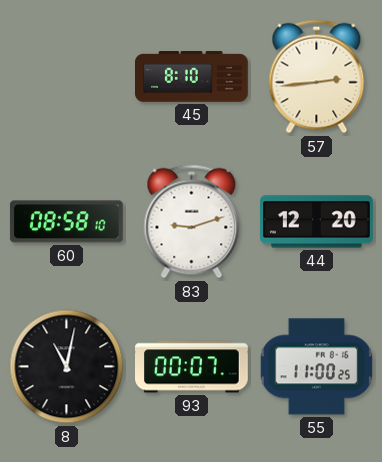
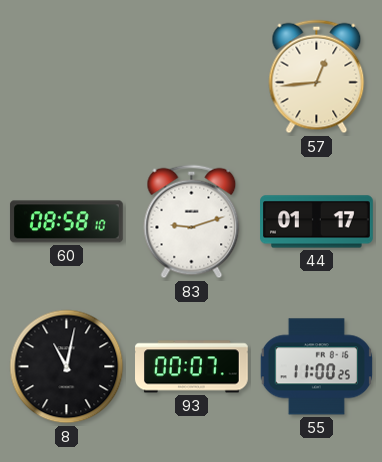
45: 8:10 -> none (192, 77)
57: 2:44 -> 12:44 (317, 77)
44: 12:20 -> 01:17 (317, 222)
